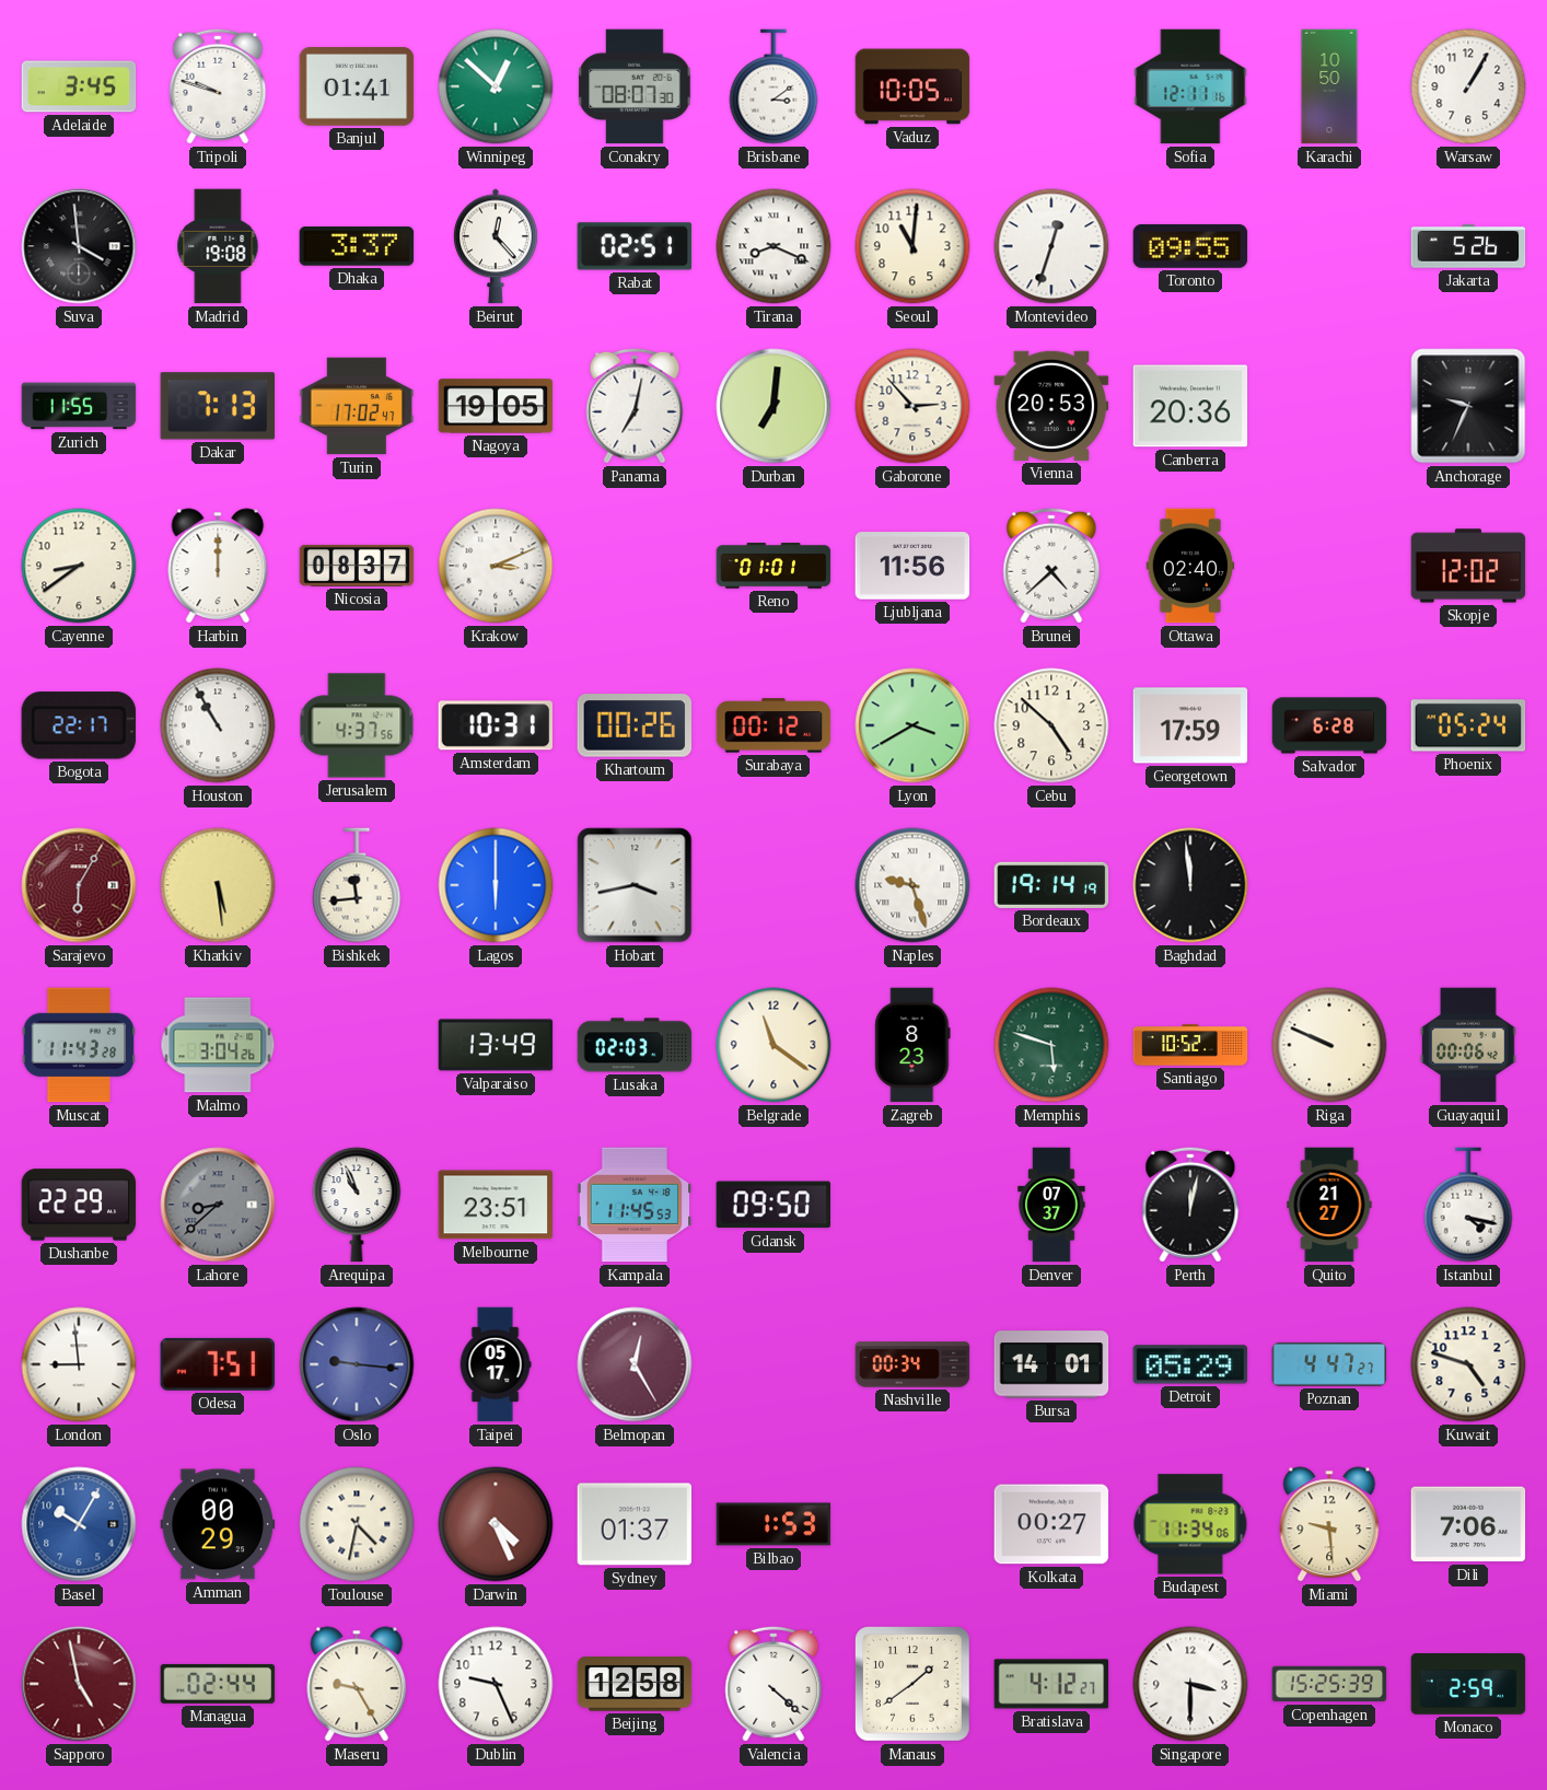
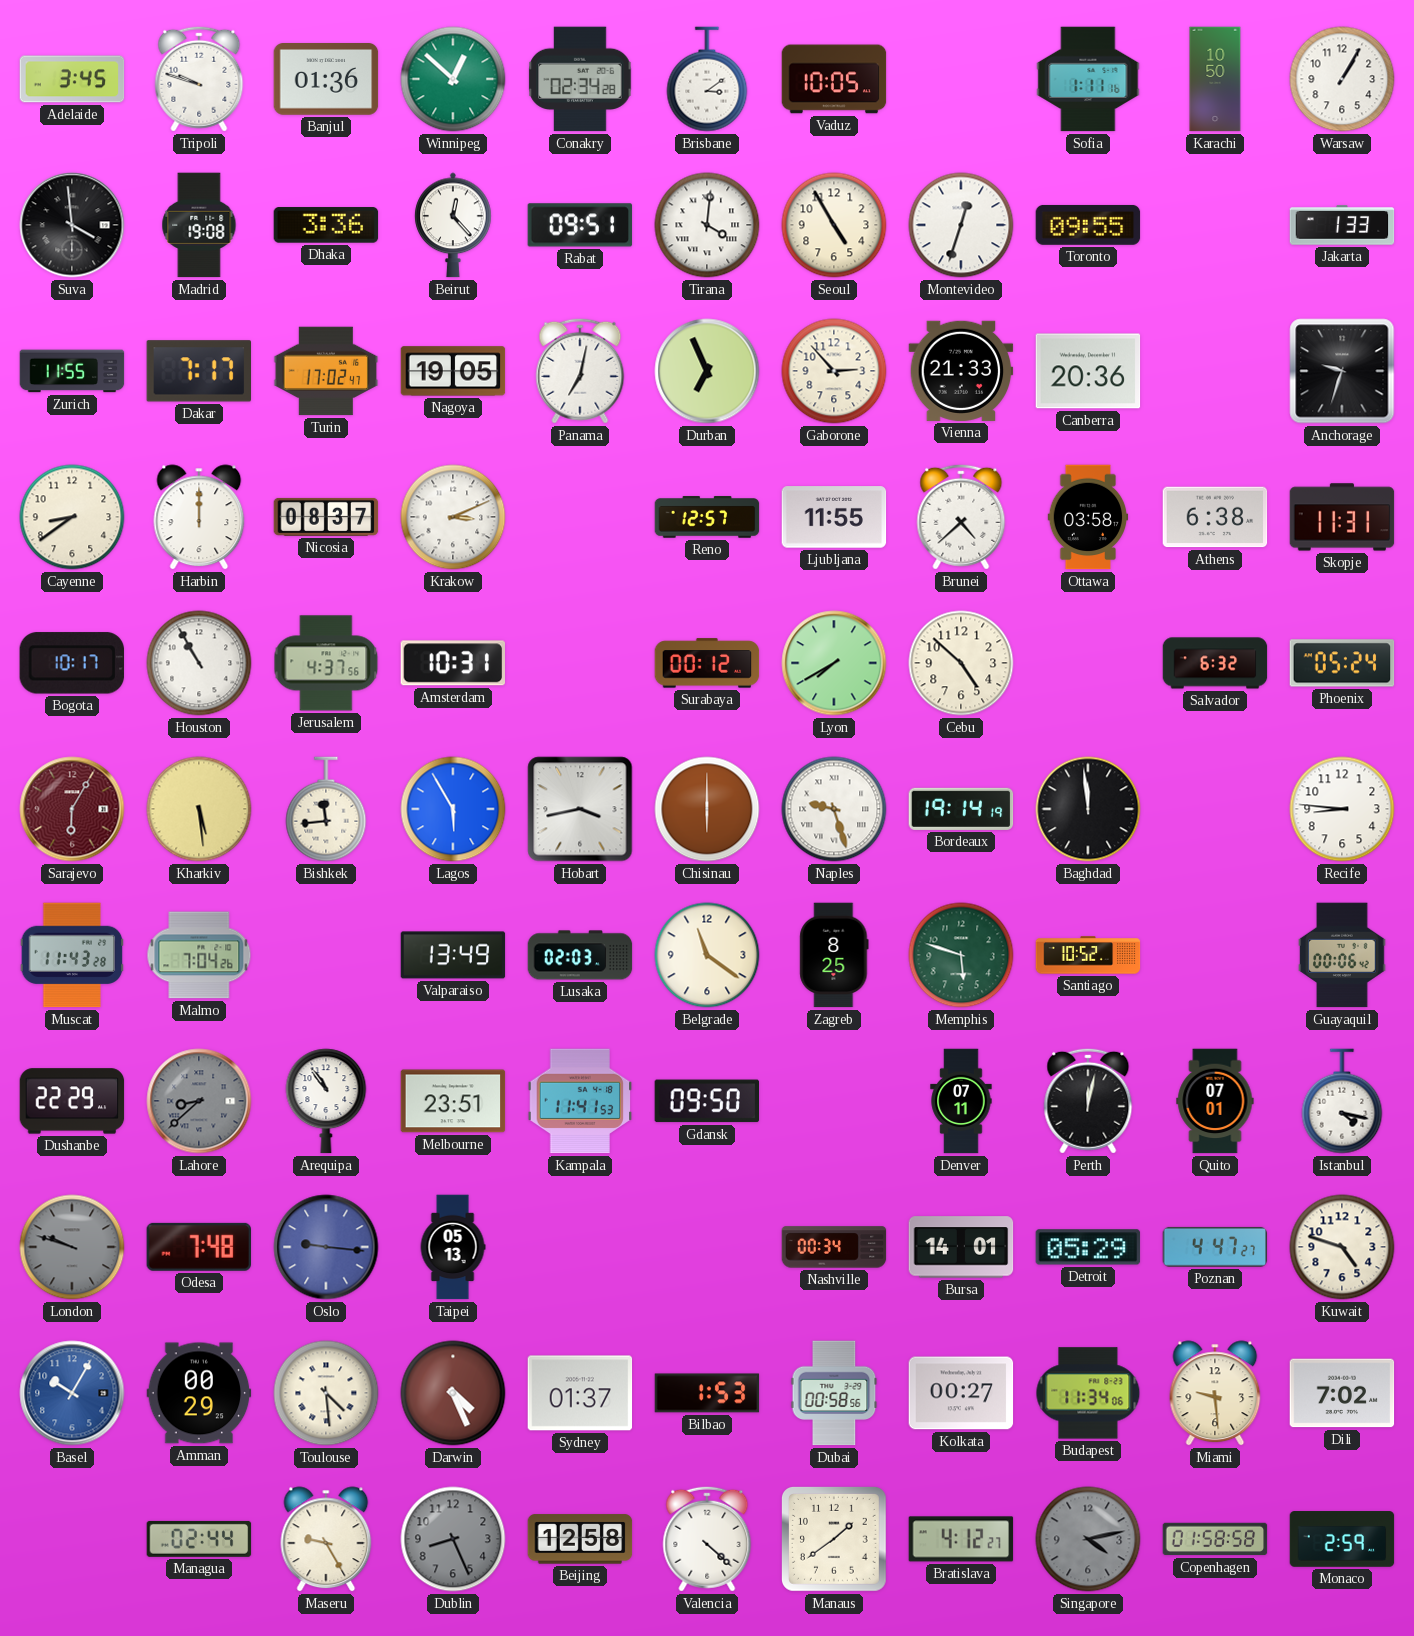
Banjul: 01:41 -> 01:36 (326, 80)
Conakry: 08:07 -> 02:34 (580, 79)
Sofia: 12:11 -> 1:11 (1088, 79)
Dhaka: 3:37 -> 3:36 (326, 225)
Rabat: 02:51 -> 09:51 (580, 225)
Tirana: 8:19 -> 4:01 (707, 225)
Seoul: 11:01 -> 4:55 (834, 225)
Jakarta: 5:26 -> 1:33 (1342, 225)
Dakar: 7:13 -> 7:17 (198, 371)
Durban: 7:01 -> 6:56 (707, 371)
Vienna: 20:53 -> 21:33 (961, 371)
Anchorage: 9:34 -> 9:33 (1342, 371)
Reno: 01:01 -> 12:57 (707, 517)
Ljubljana: 11:56 -> 11:55 (834, 517)
Ottawa: 02:40 -> 03:58 (1088, 517)
Athens: none -> 6:38 (1215, 517)
Skopje: 12:02 -> 11:31 (1342, 517)
Bogota: 22:17 -> 10:17 (72, 663)
Khartoum: 00:26 -> none (635, 725)
Lyon: 3:40 -> 7:40 (834, 663)
Georgetown: 17:59 -> none (1190, 725)
Salvador: 6:28 -> 6:32 (1215, 663)
Lagos: 6:00 -> 5:55 (453, 809)
Chisinau: none -> 6:00 (707, 809)
Recife: none -> 8:46 (1342, 809)
Malmo: 3:04 -> 7:04 (199, 955)
Zagreb: 8:23 -> 8:25 (834, 955)
Riga: 9:49 -> none (1329, 1045)
Arequipa: 10:56 -> 10:54 (326, 1101)
Kampala: 11:45 -> 11:41 (580, 1101)
Denver: 07:37 -> 07:11 (961, 1101)
Quito: 21:27 -> 07:01 (1215, 1101)
London: 8:59 -> 9:48 (72, 1247)
London dial: white -> grey (72, 1247)
Odesa: 7:51 -> 7:48 (198, 1247)
Taipei: 05:17 -> 05:13 (453, 1247)
Belmopan: 12:25 -> none (635, 1364)
Toulouse: 4:32 -> 4:29 (326, 1393)
Dubai: none -> 00:58 (834, 1393)
Dili: 7:06 -> 7:02 (1342, 1393)
Sapporo: 4:58 -> none (79, 1684)
Dublin: 9:26 -> 8:26 (453, 1539)
Dublin dial: white -> grey (453, 1539)
Singapore: 3:30 -> 4:13 (1088, 1539)
Singapore dial: white -> grey (1088, 1539)
Copenhagen: 15:25 -> 01:58 (1215, 1539)
